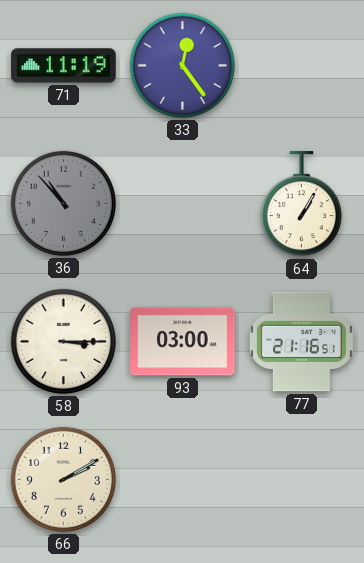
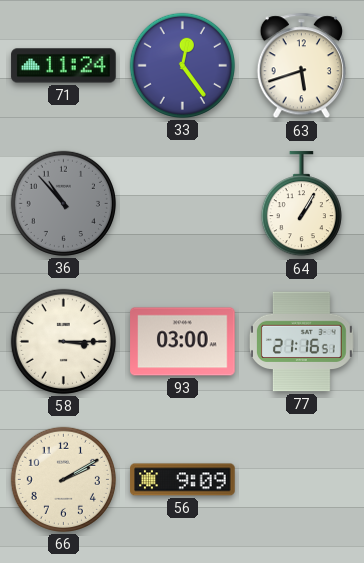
71: 11:19 -> 11:24 (64, 66)
63: none -> 5:42 (301, 66)
56: none -> 9:09 (183, 480)
